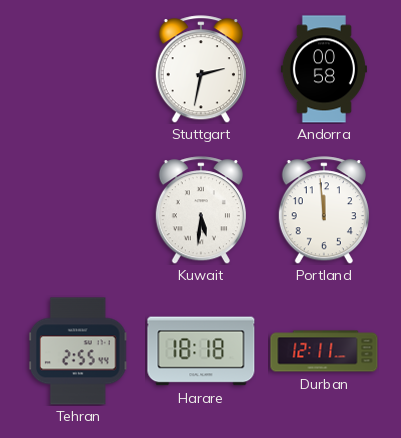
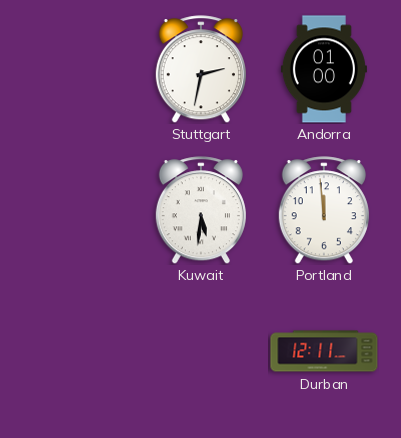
Andorra: 00:58 -> 01:00 (324, 69)
Tehran: 2:55 -> none (79, 351)
Harare: 18:18 -> none (201, 351)
